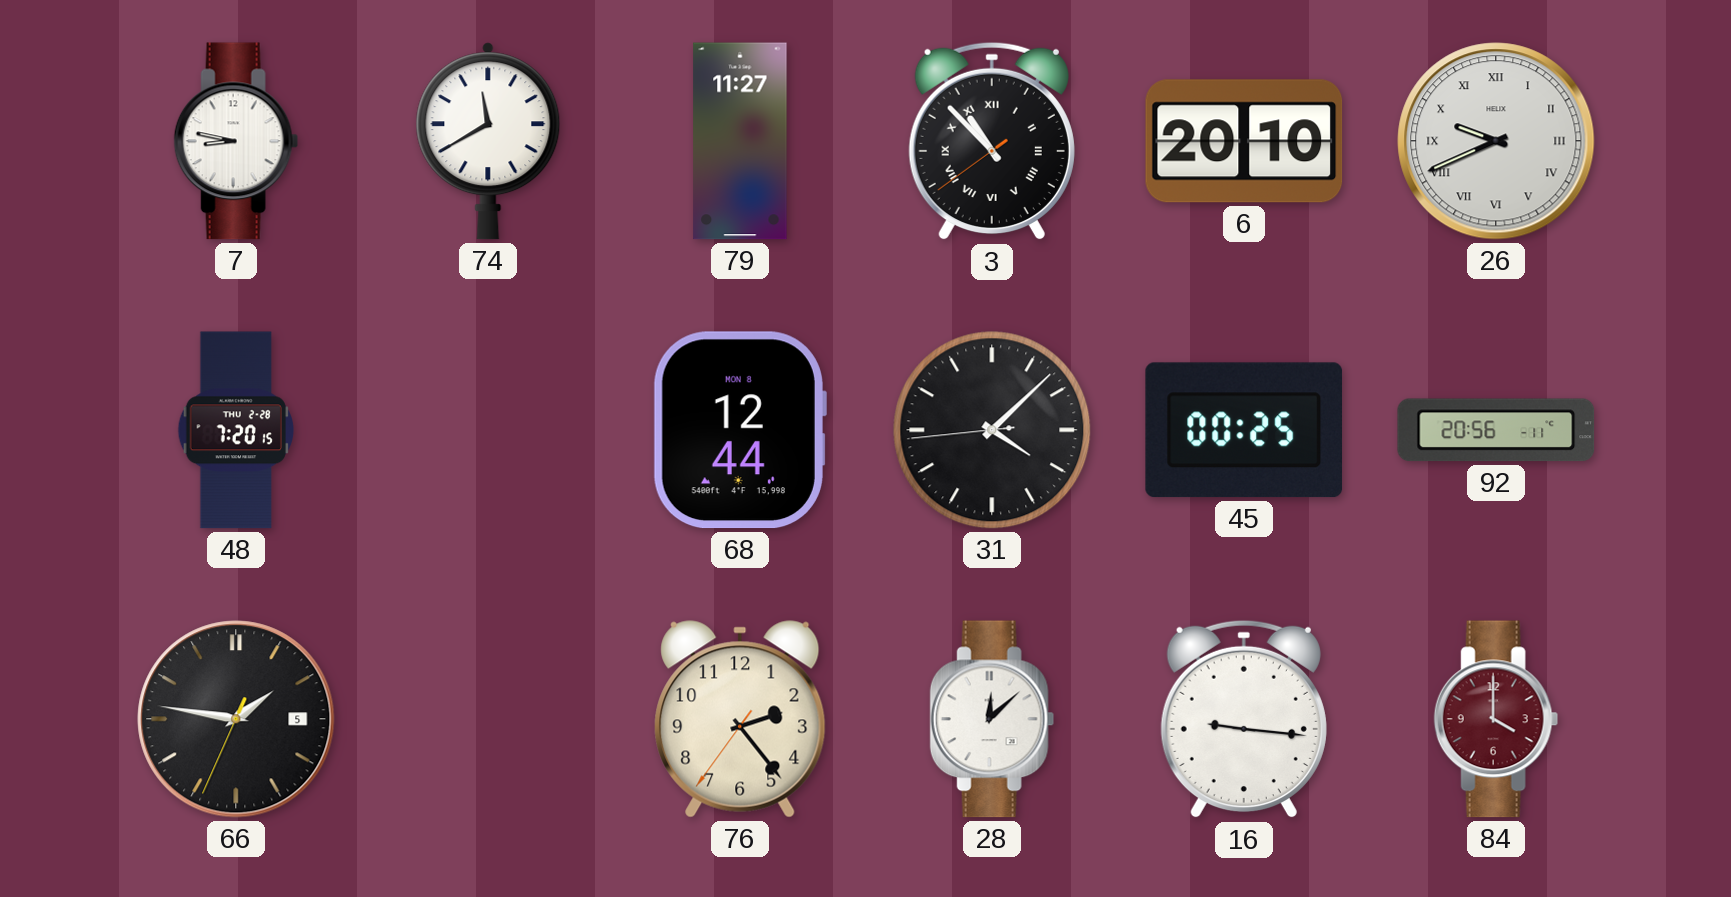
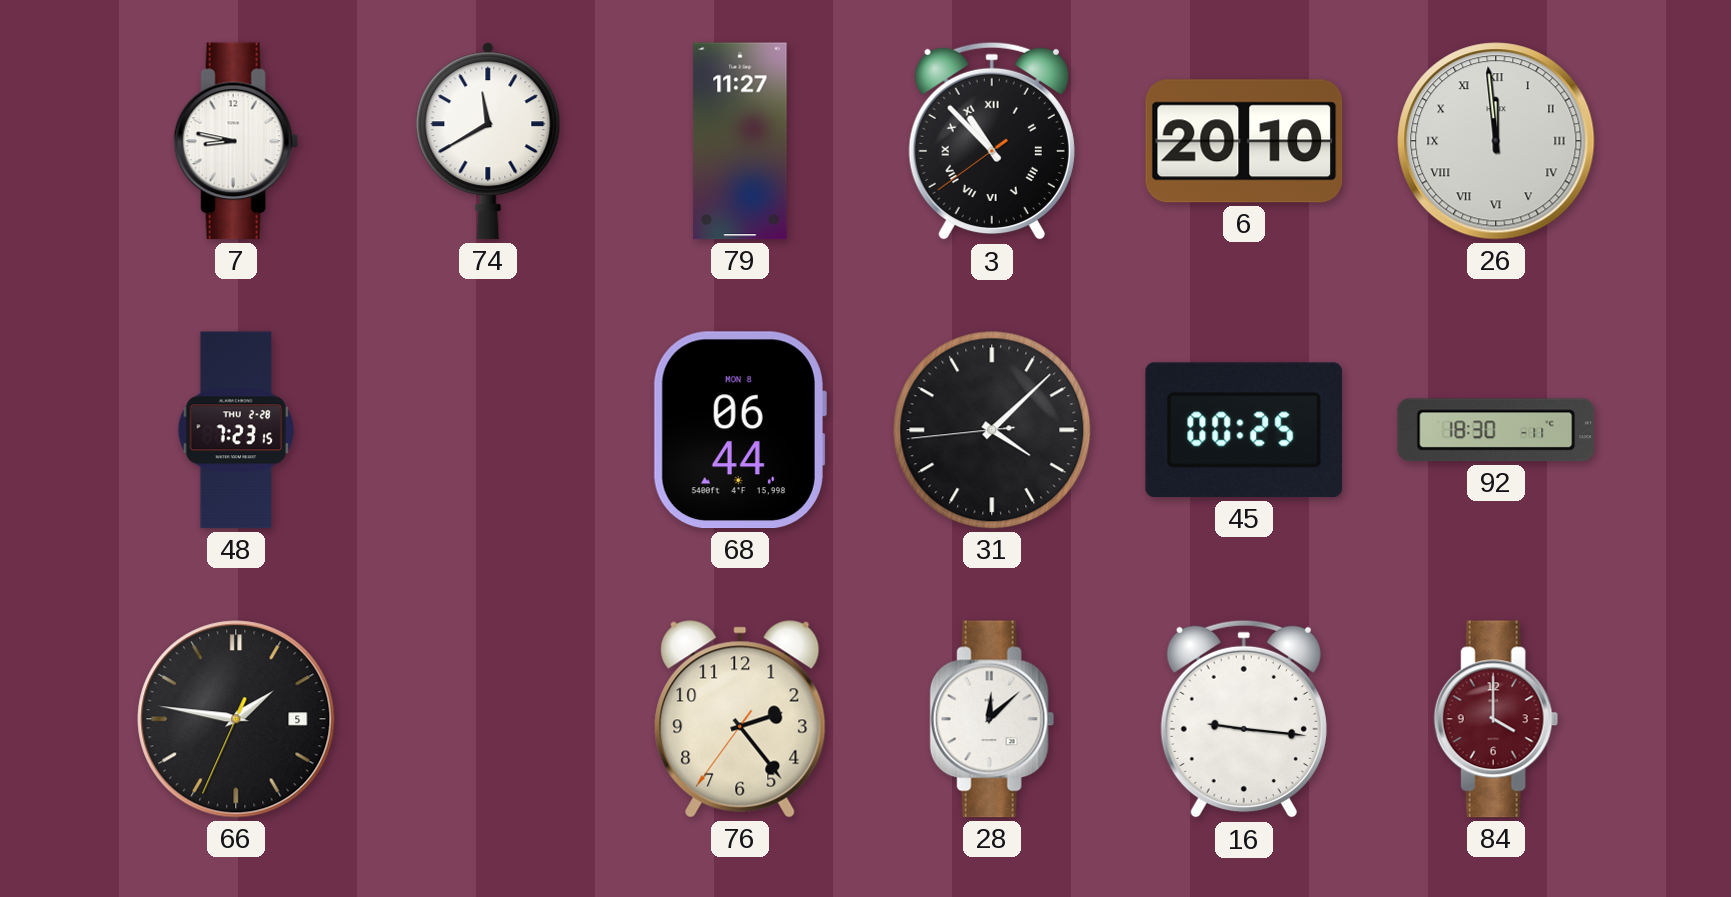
26: 9:41 -> 11:59 (1496, 141)
48: 7:20 -> 7:23 (235, 430)
68: 12:44 -> 06:44 (739, 430)
92: 20:56 -> 18:30 (1496, 430)
